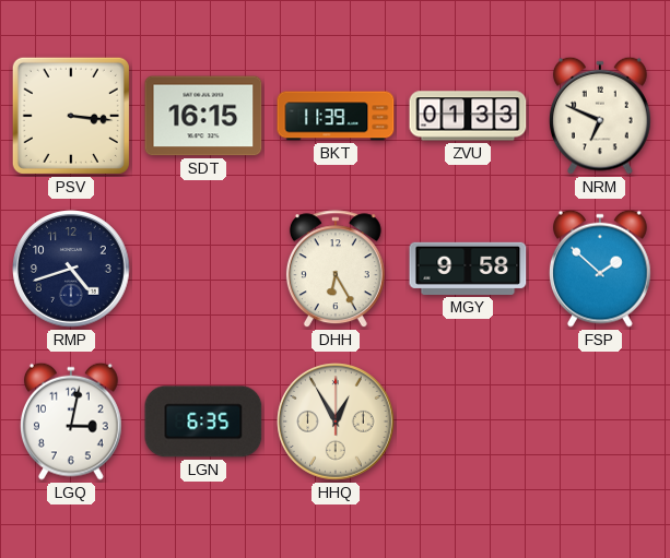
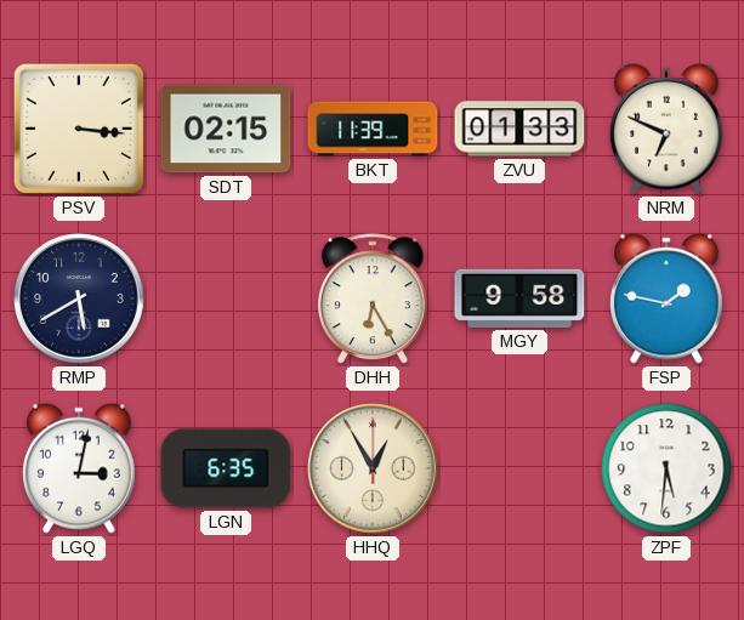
SDT: 16:15 -> 02:15 (226, 129)
RMP: 4:42 -> 5:40 (79, 298)
FSP: 1:52 -> 1:47 (666, 298)
ZPF: none -> 5:31 (666, 468)
